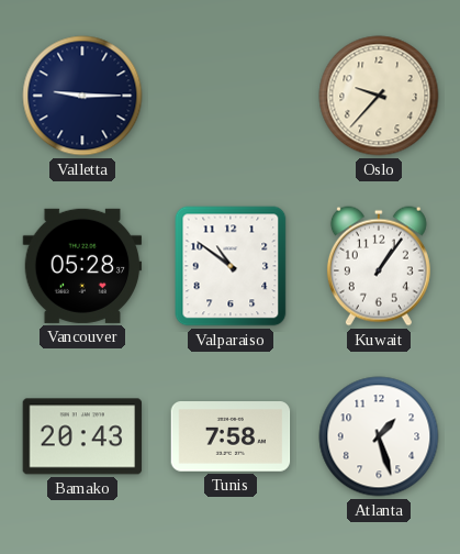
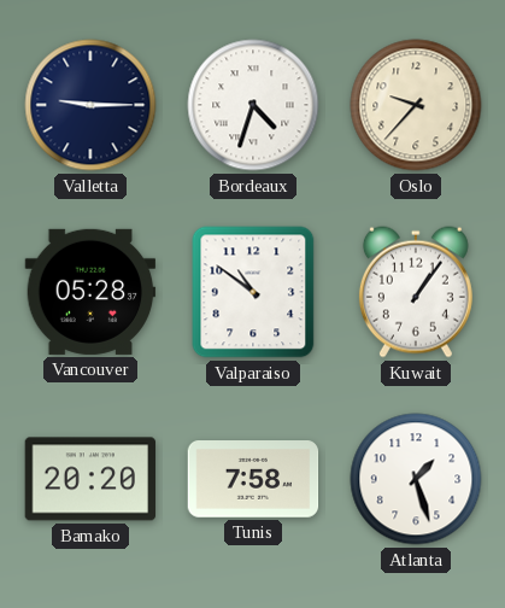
Bordeaux: none -> 4:33 (253, 105)
Bamako: 20:43 -> 20:20 (90, 479)
